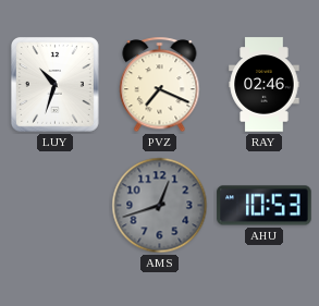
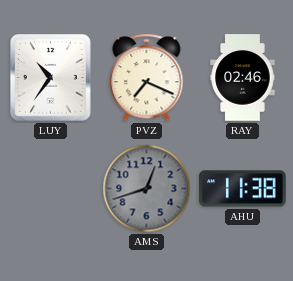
LUY: 10:33 -> 10:36 (51, 78)
AHU: 10:53 -> 11:38 (243, 189)
